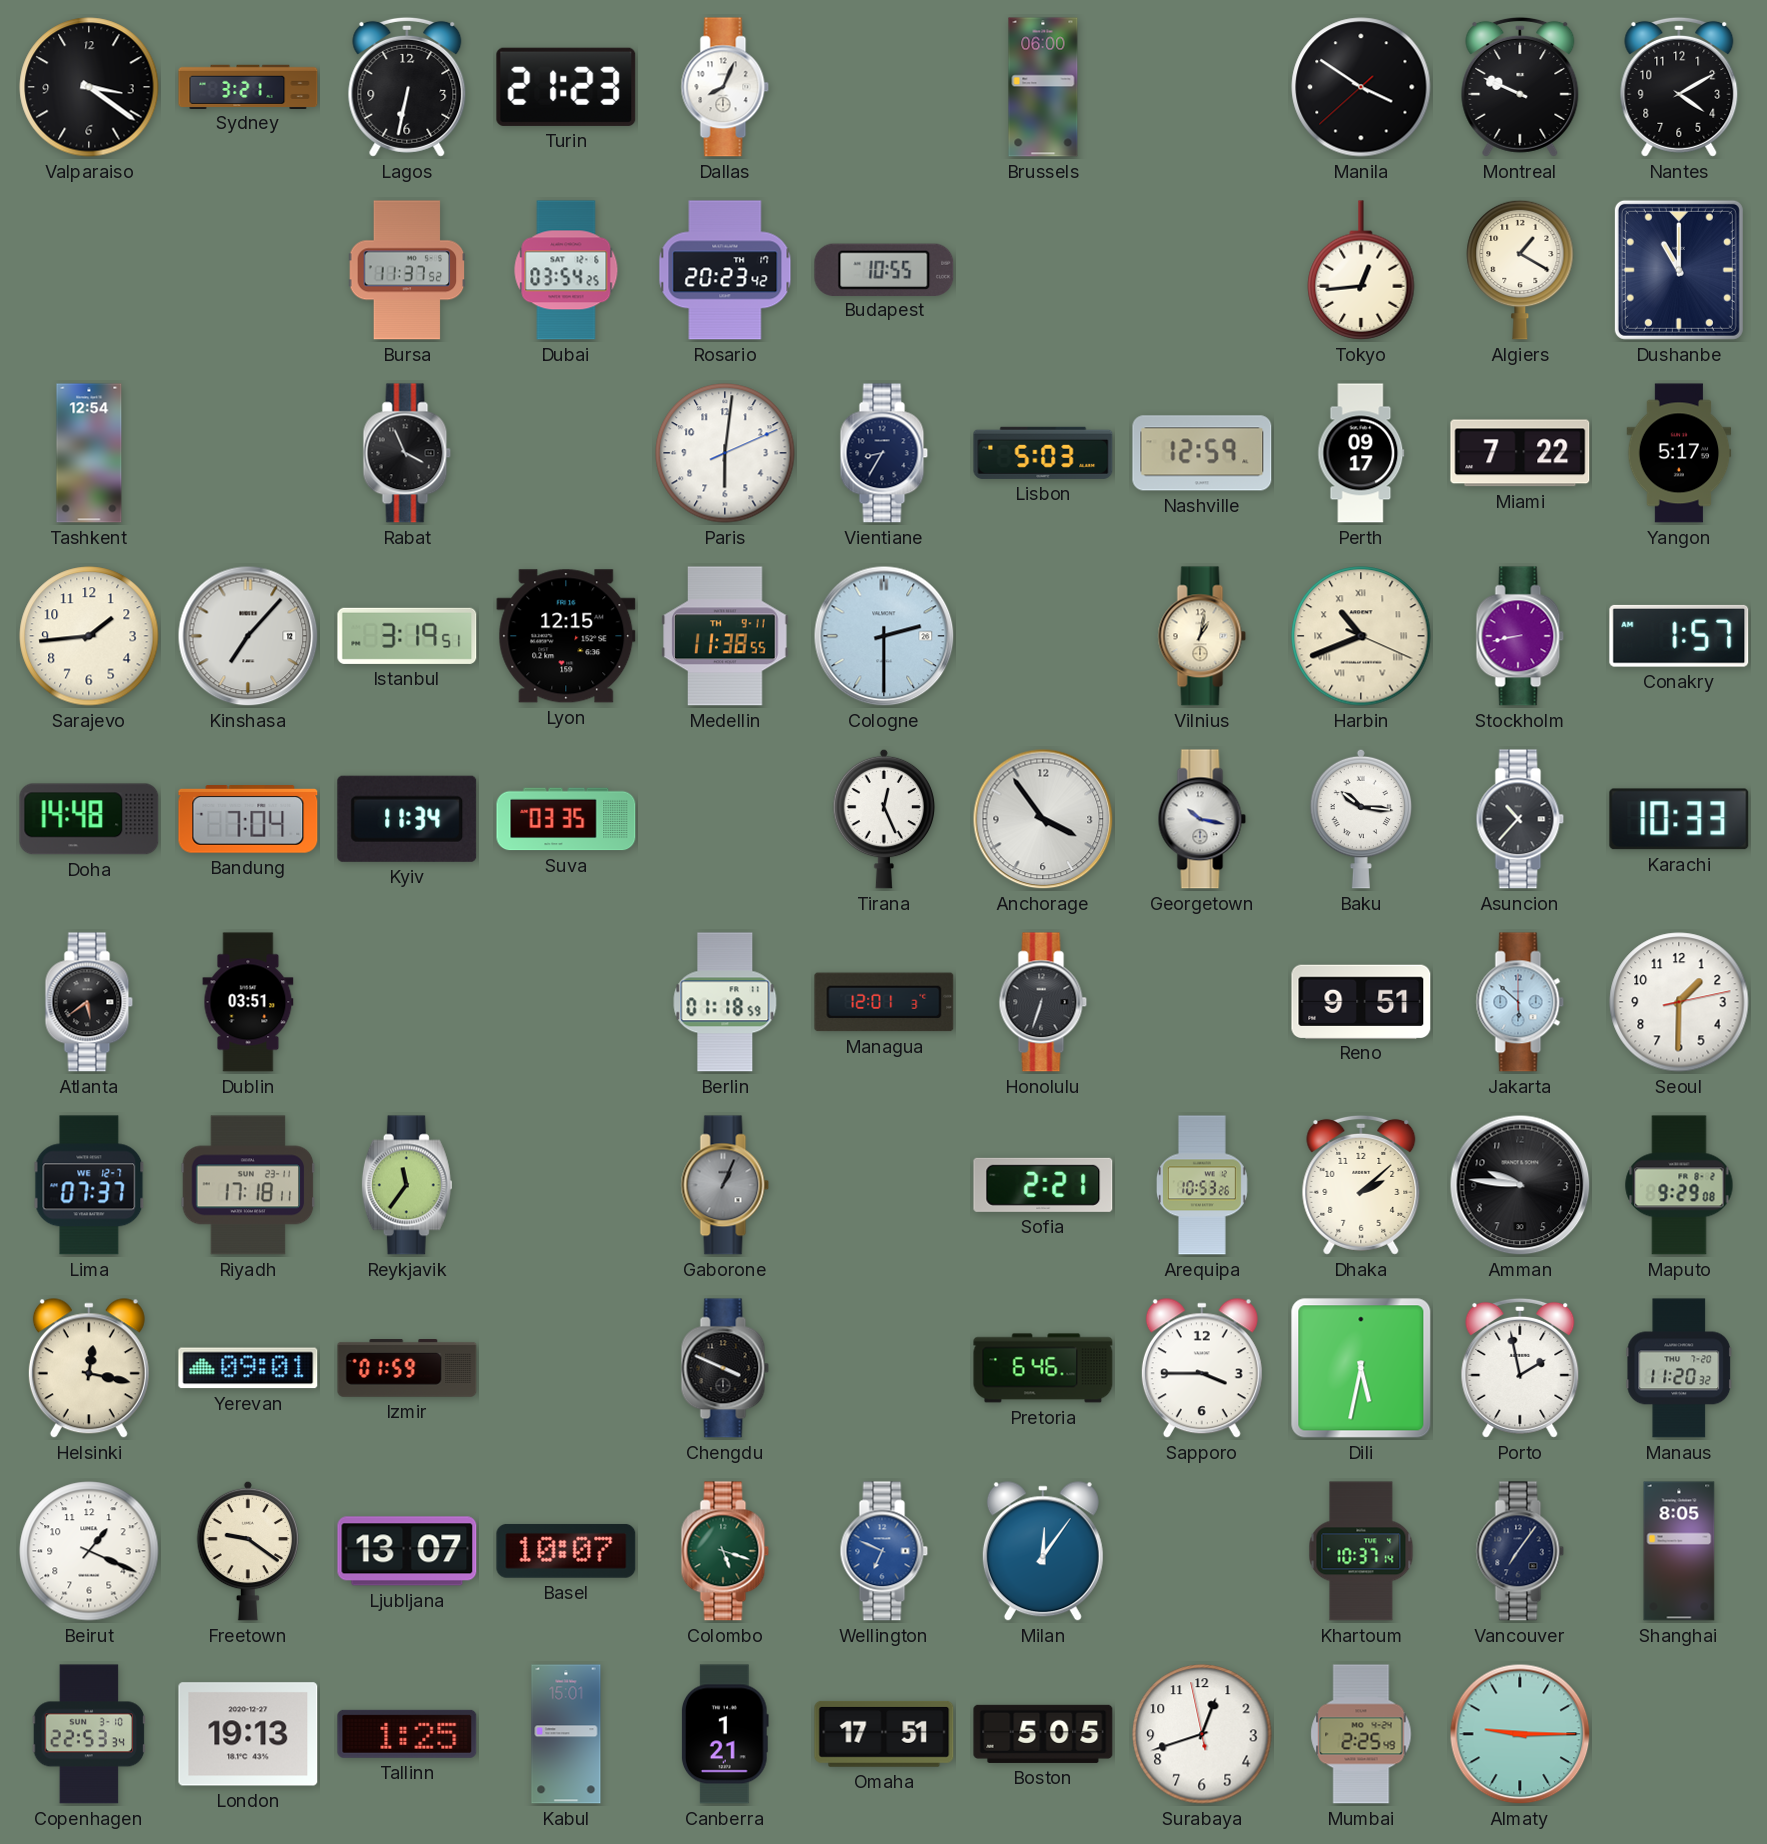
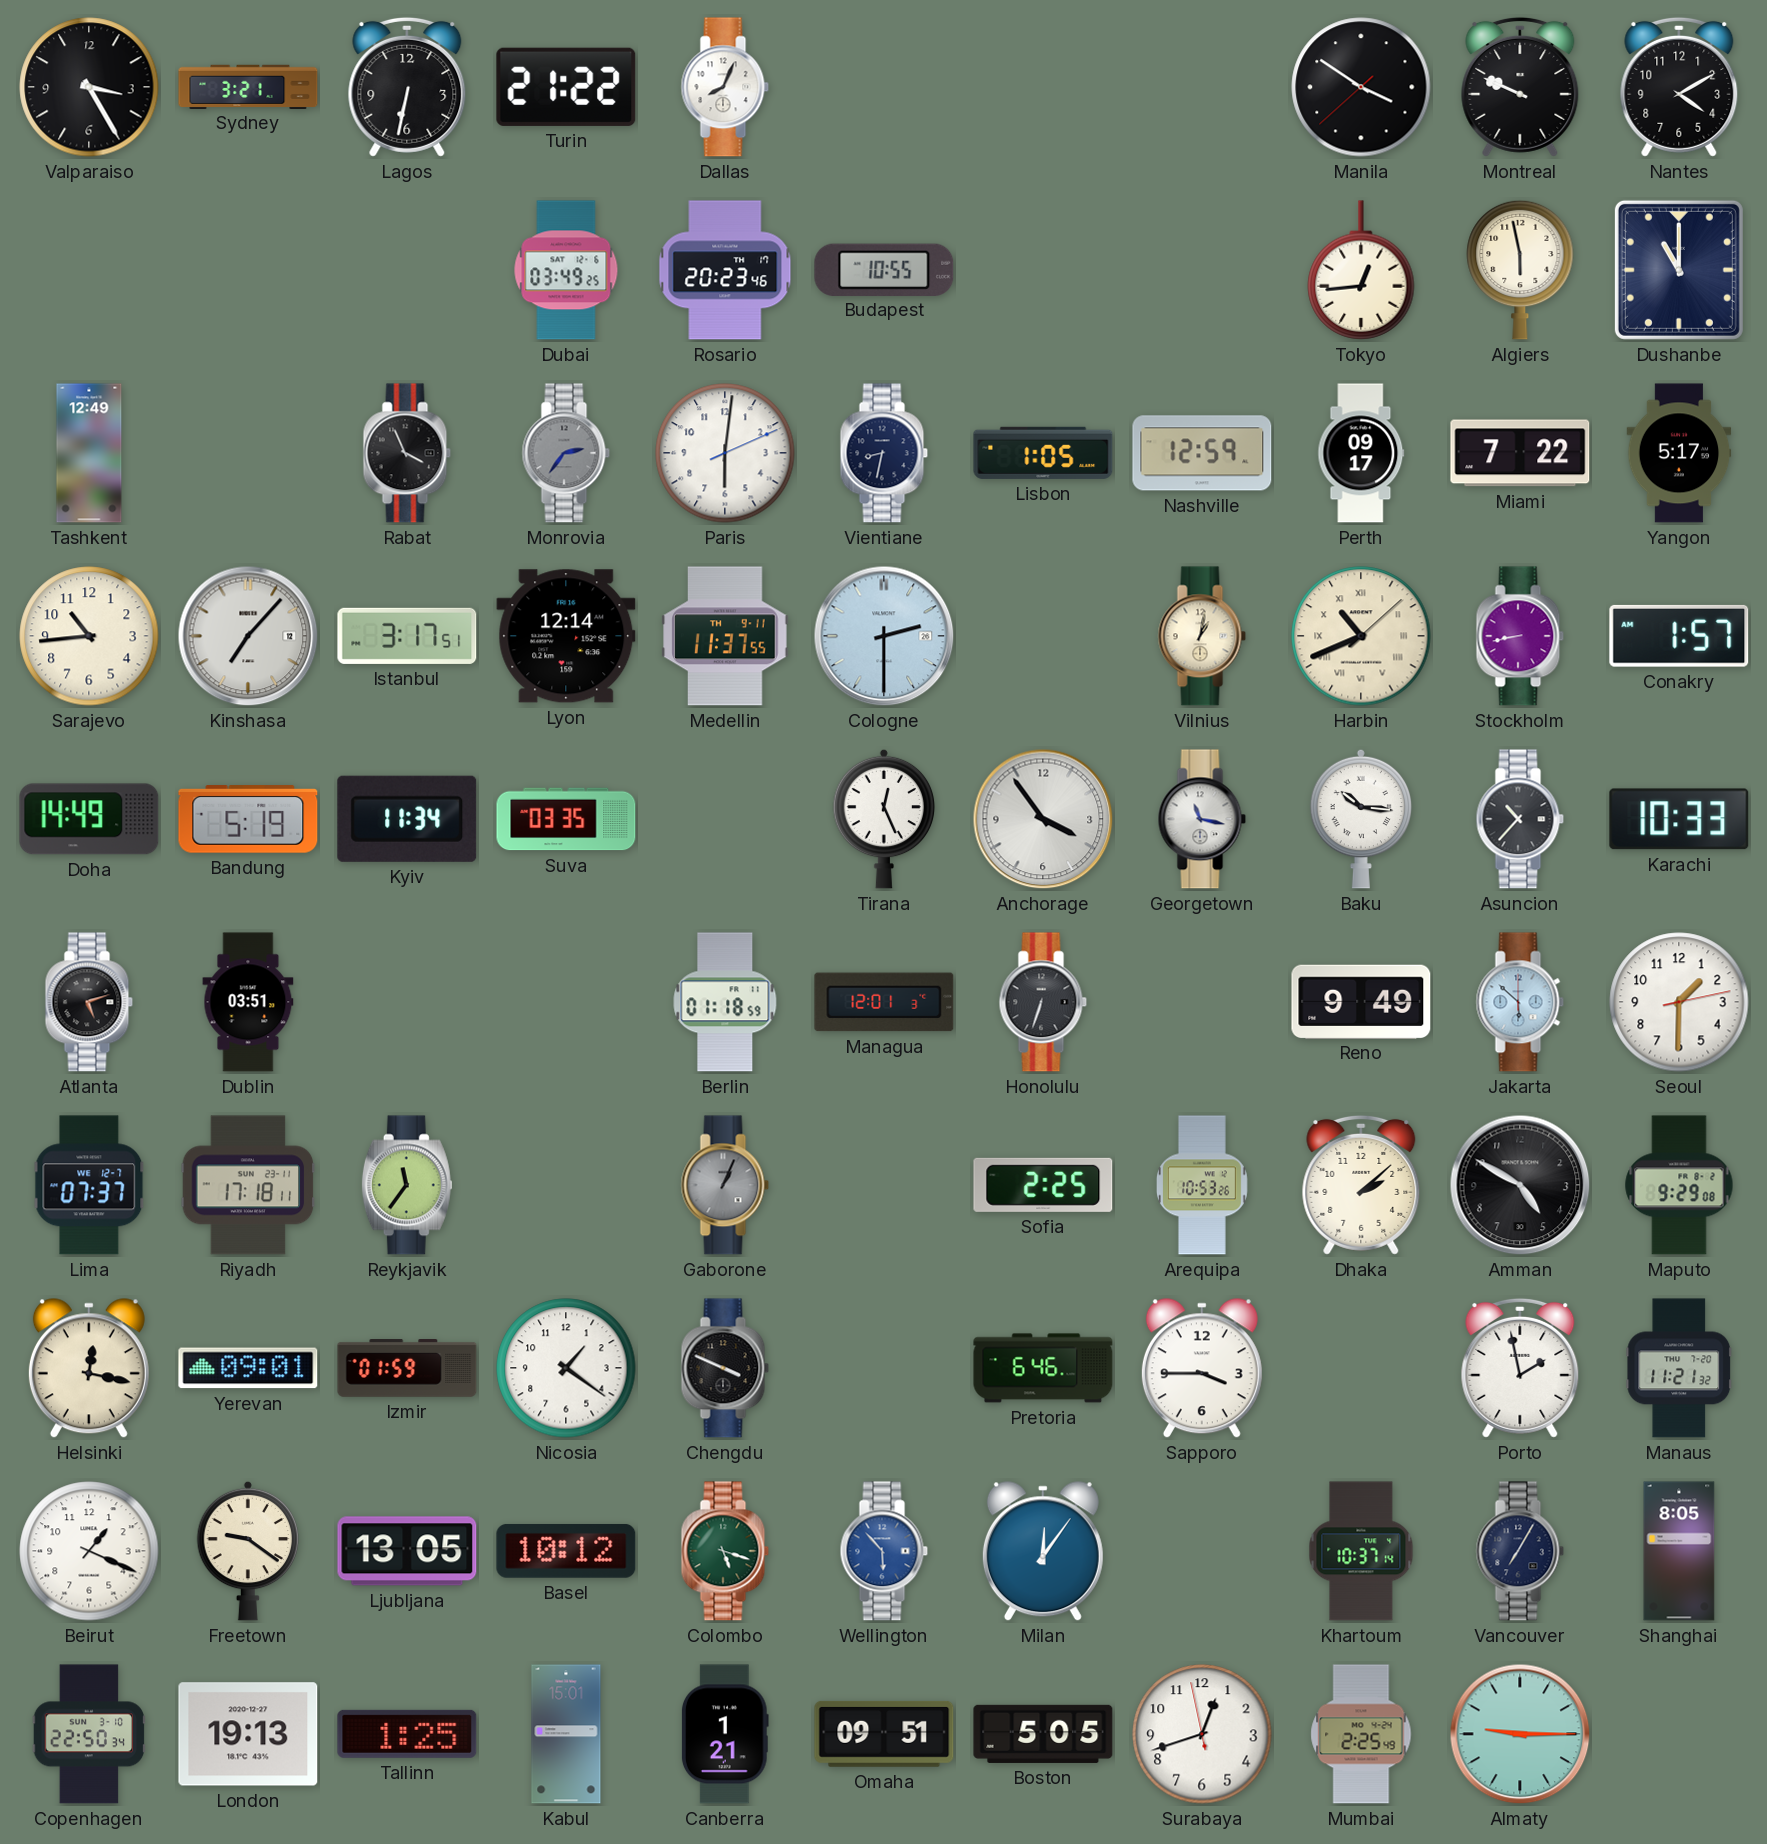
Valparaiso: 3:21 -> 3:25 (89, 87)
Turin: 21:23 -> 21:22 (566, 87)
Brussels: 06:00 -> none (1043, 87)
Bursa: 11:37 -> none (407, 270)
Dubai: 03:54 -> 03:49 (566, 270)
Rosario: 20:23:42 -> 20:23:46 (725, 270)
Algiers: 1:20 -> 5:58 (1520, 270)
Tashkent: 12:54 -> 12:49 (89, 453)
Monrovia: none -> 2:36 (566, 453)
Vientiane: 8:35 -> 8:32 (884, 453)
Lisbon: 5:03 -> 1:05 (1043, 453)
Sarajevo: 1:44 -> 10:44 (89, 636)
Istanbul: 3:19 -> 3:17 (407, 636)
Lyon: 12:15 -> 12:14 (566, 636)
Medellin: 11:38 -> 11:37 (725, 636)
Harbin: 10:41:19 -> 10:41:08 (1361, 636)
Doha: 14:48 -> 14:49 (89, 819)
Bandung: 7:04 -> 5:19 (248, 819)
Georgetown: 10:17 -> 11:17 (1202, 819)
Atlanta: 5:39 -> 5:12 (89, 1002)
Reno: 9:51 -> 9:49 (1361, 1001)
Sofia: 2:21 -> 2:25 (1043, 1185)
Amman: 9:46 -> 4:50 (1520, 1185)
Nicosia: none -> 1:21 (566, 1368)
Dili: 5:32 -> none (1361, 1368)
Manaus: 11:20 -> 11:21 (1679, 1368)
Ljubljana: 13:07 -> 13:05 (407, 1551)
Basel: 10:07 -> 10:12 (566, 1551)
Wellington: 6:49 -> 5:53 (884, 1551)
Vancouver: 7:06 -> 7:05 (1520, 1551)
Copenhagen: 22:53 -> 22:50 (89, 1734)
Omaha: 17:51 -> 09:51 (884, 1734)
